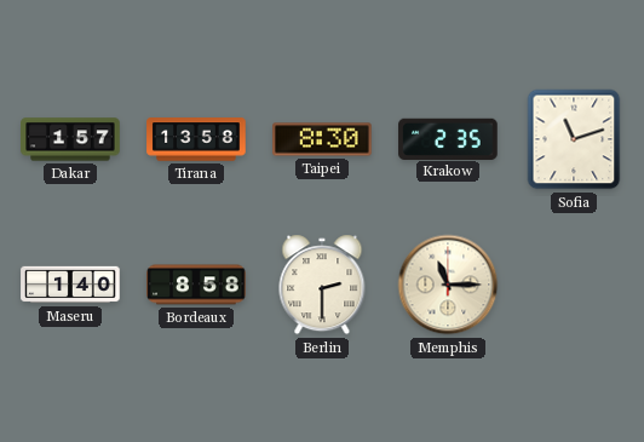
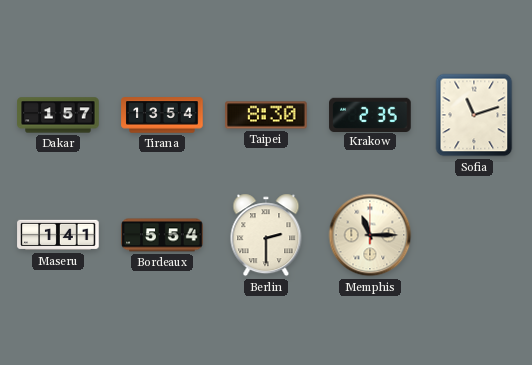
Tirana: 13:58 -> 13:54 (162, 115)
Maseru: 1:40 -> 1:41 (58, 235)
Bordeaux: 8:58 -> 5:54 (162, 235)
